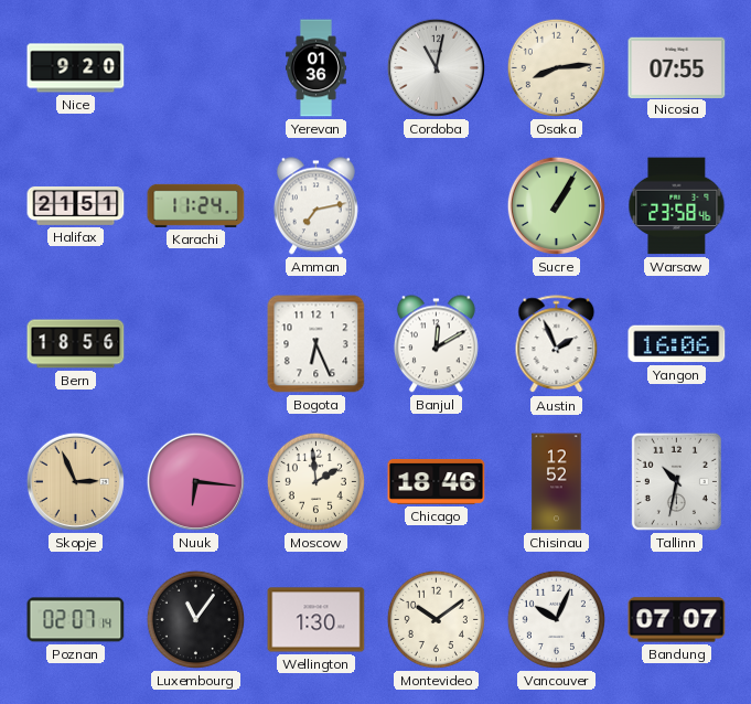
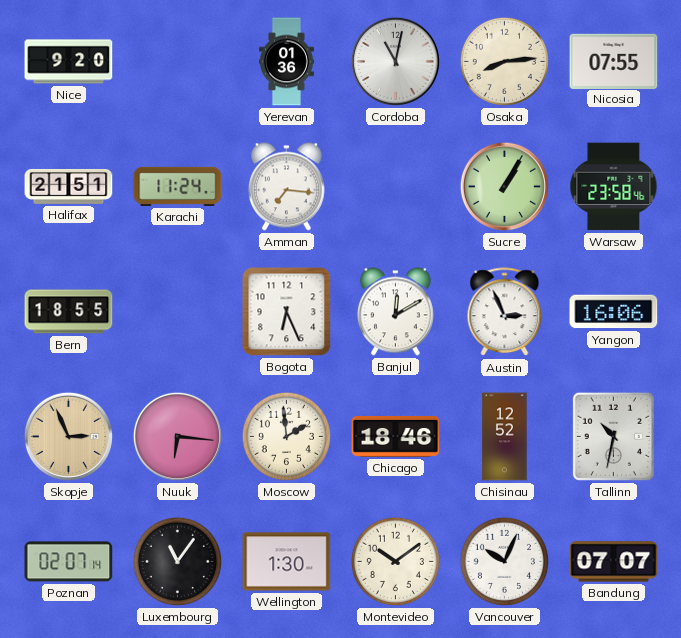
Amman: 7:13 -> 7:16 (286, 187)
Bern: 18:56 -> 18:55 (69, 312)
Austin: 1:56 -> 2:56 (505, 312)
